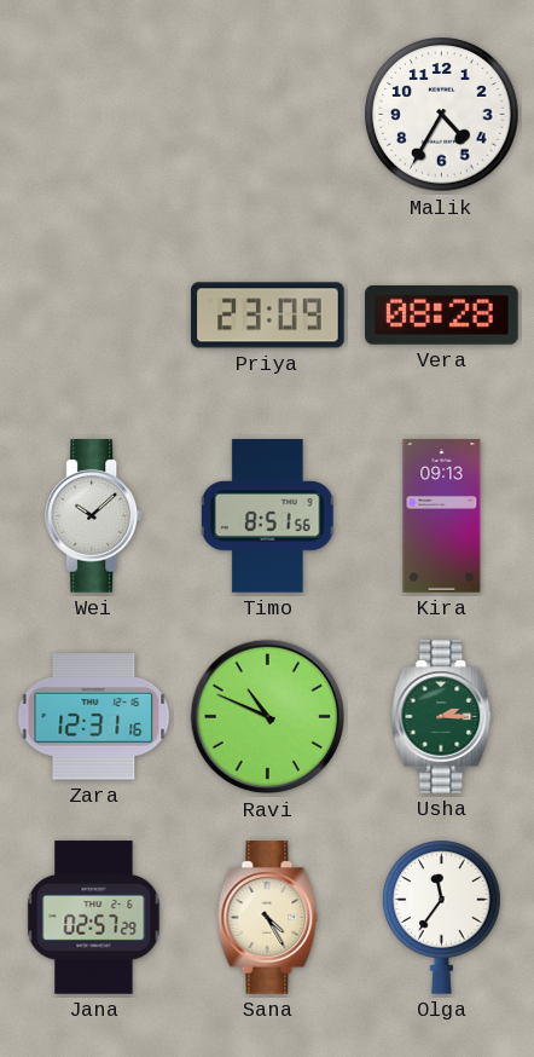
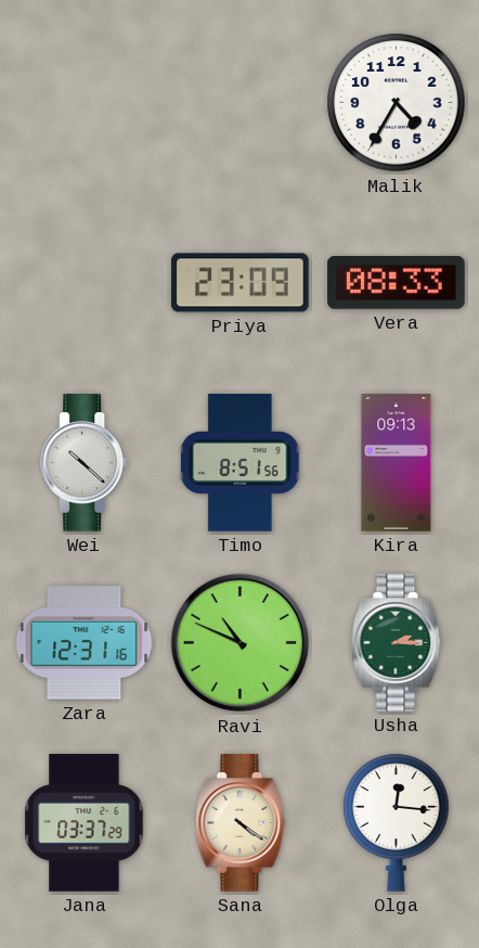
Vera: 08:28 -> 08:33 (397, 283)
Wei: 10:08 -> 10:22 (85, 463)
Jana: 02:57 -> 03:37 (85, 823)
Sana: 4:25 -> 4:21 (241, 823)
Olga: 11:36 -> 12:16 (397, 822)
